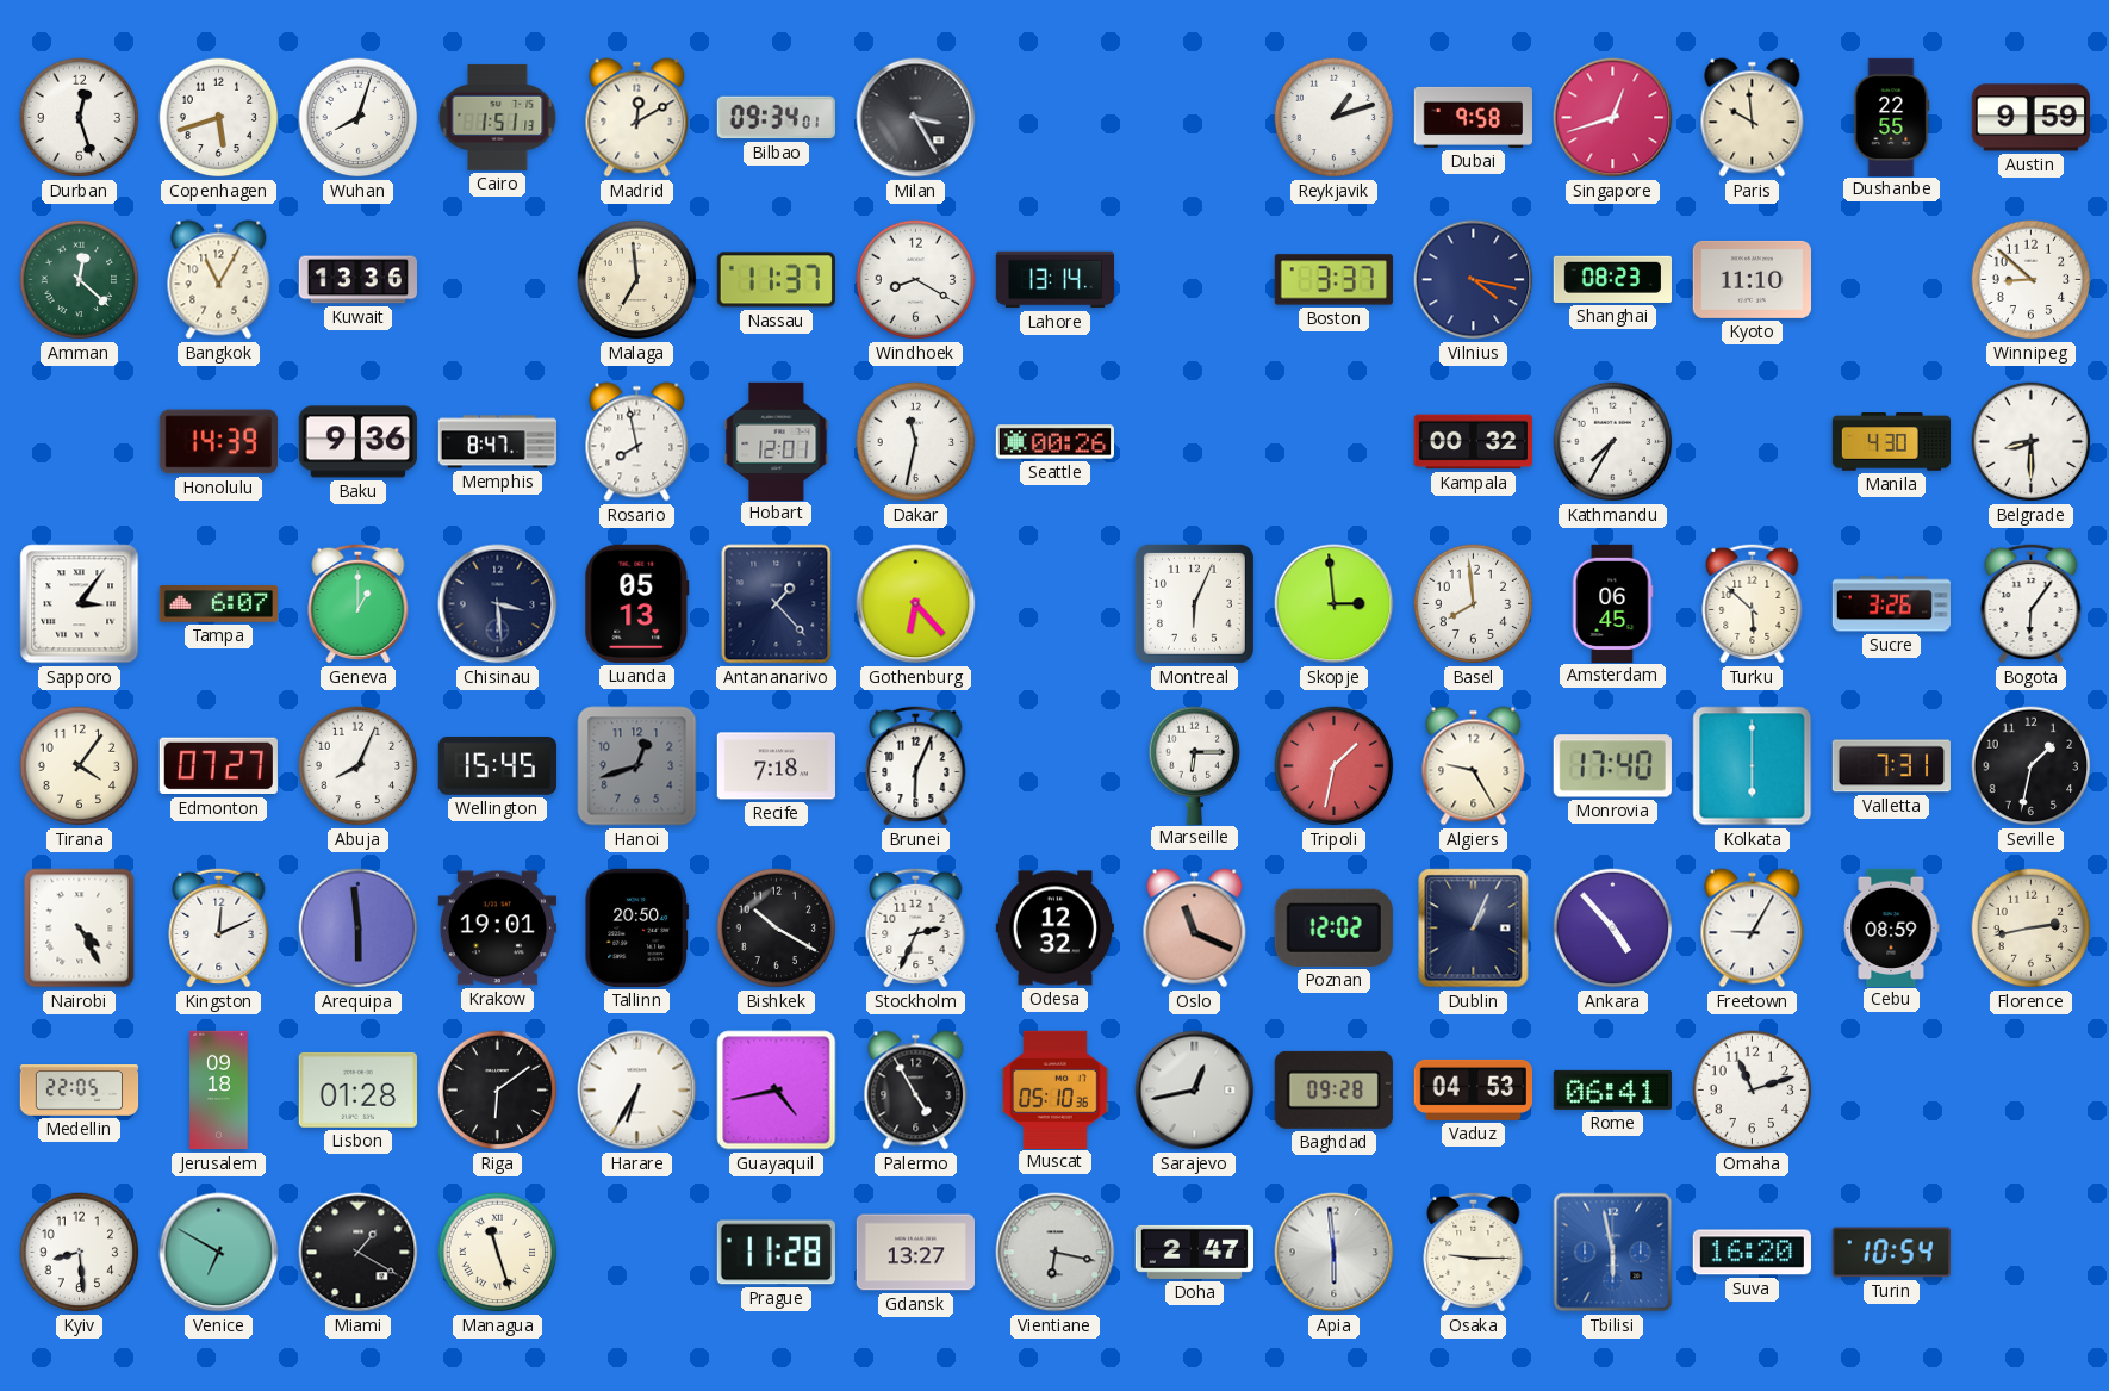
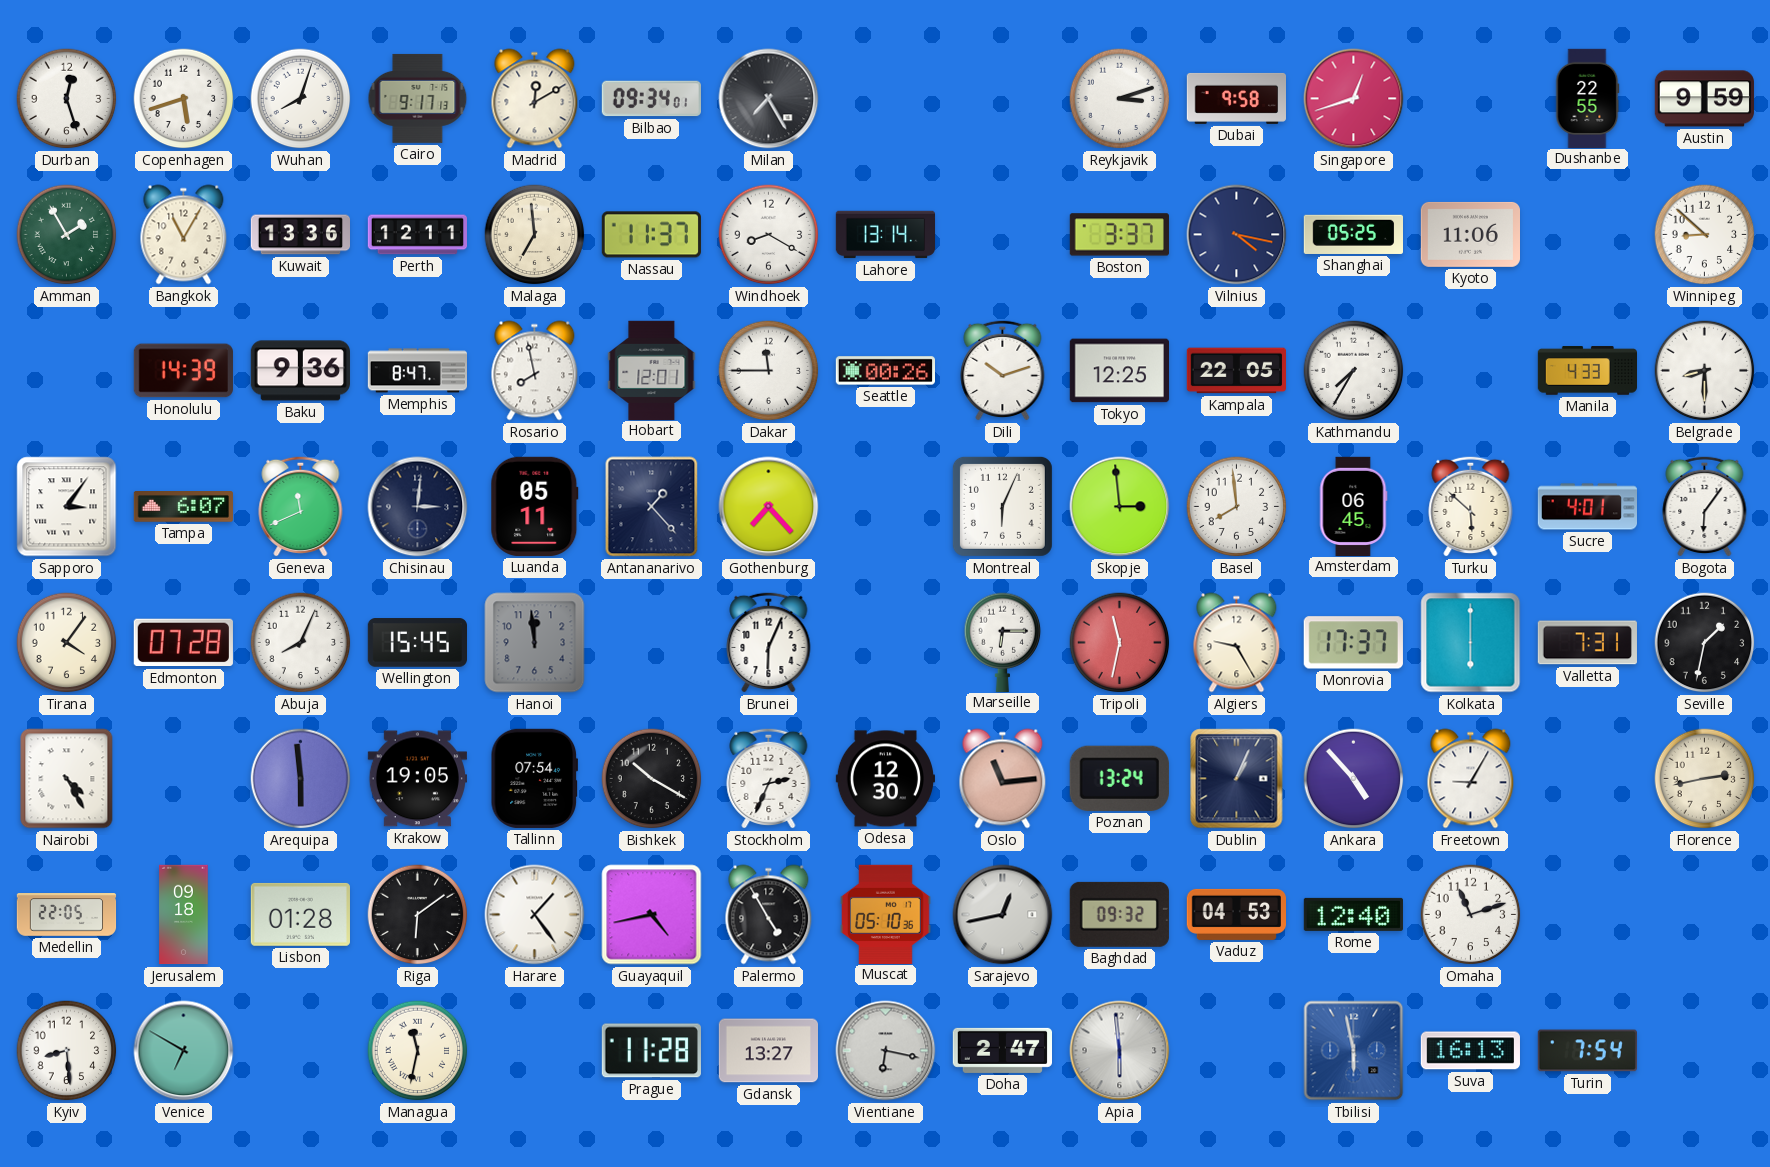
Cairo: 1:51 -> 9:17 (418, 98)
Milan: 3:25 -> 7:25 (769, 99)
Reykjavik: 1:12 -> 3:12 (1120, 99)
Paris: 9:59 -> none (1753, 118)
Amman: 12:22 -> 1:55 (67, 235)
Perth: none -> 12:11 (417, 235)
Shanghai: 08:23 -> 05:25 (1353, 234)
Kyoto: 11:10 -> 11:06 (1470, 234)
Dakar: 11:32 -> 11:45 (769, 371)
Dili: none -> 10:12 (1003, 370)
Tokyo: none -> 12:25 (1119, 371)
Kampala: 00:32 -> 22:05 (1236, 371)
Manila: 4:30 -> 4:33 (1587, 371)
Geneva: 1:00 -> 11:41 (301, 506)
Chisinau: 3:29 -> 3:01 (418, 507)
Luanda: 05:13 -> 05:11 (535, 506)
Gothenburg: 6:23 -> 7:23 (769, 507)
Sucre: 3:26 -> 4:01 (1587, 507)
Edmonton: 07:27 -> 07:28 (183, 643)
Hanoi: 12:42 -> 11:59 (535, 643)
Recife: 7:18 -> none (776, 766)
Tripoli: 1:32 -> 11:32 (1120, 643)
Monrovia: 17:40 -> 17:37 (1353, 643)
Kingston: 12:11 -> none (219, 927)
Krakow: 19:01 -> 19:05 (417, 779)
Tallinn: 20:50 -> 07:54 (534, 778)
Odesa: 12:32 -> 12:30 (885, 779)
Oslo: 11:19 -> 11:14 (1003, 779)
Poznan: 12:02 -> 13:24 (1119, 778)
Cebu: 08:59 -> none (1891, 927)
Harare: 6:35 -> 1:24 (535, 915)
Baghdad: 09:28 -> 09:32 (1119, 914)
Rome: 06:41 -> 12:40 (1353, 914)
Miami: 1:20 -> none (359, 1253)
Managua: 11:27 -> 11:32 (418, 1051)
Osaka: 9:15 -> none (1474, 1252)
Suva: 16:20 -> 16:13 (1470, 1051)
Turin: 10:54 -> 7:54 (1587, 1051)
